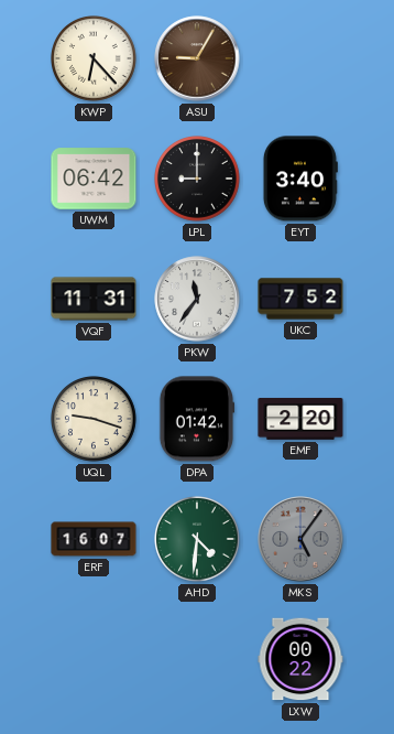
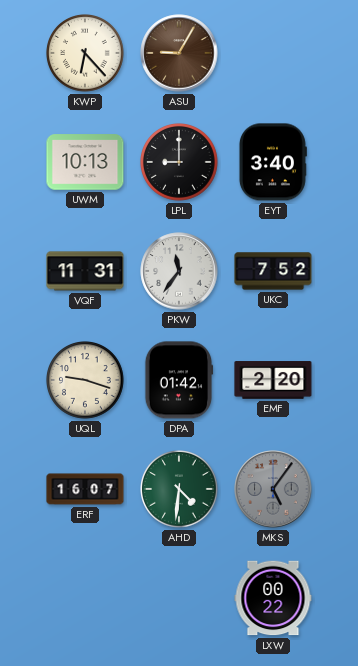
UWM: 06:42 -> 10:13 (85, 162)
